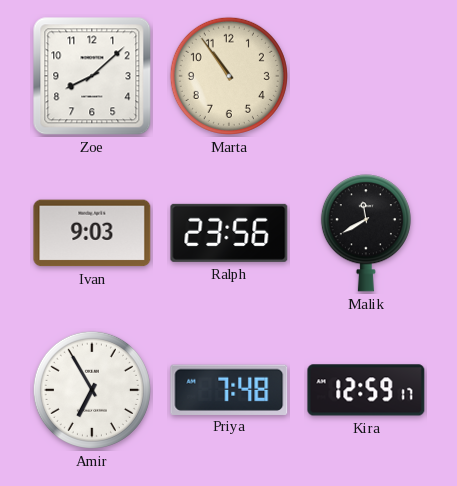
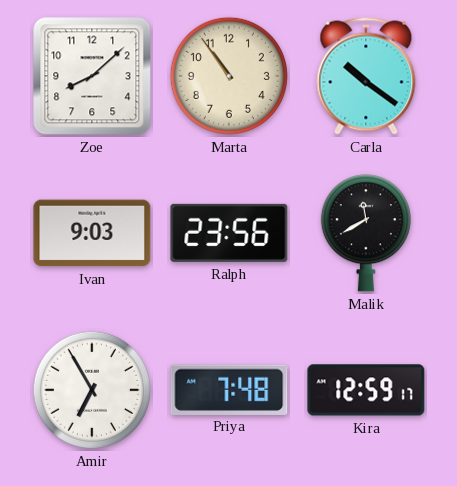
Carla: none -> 10:21 (366, 76)
